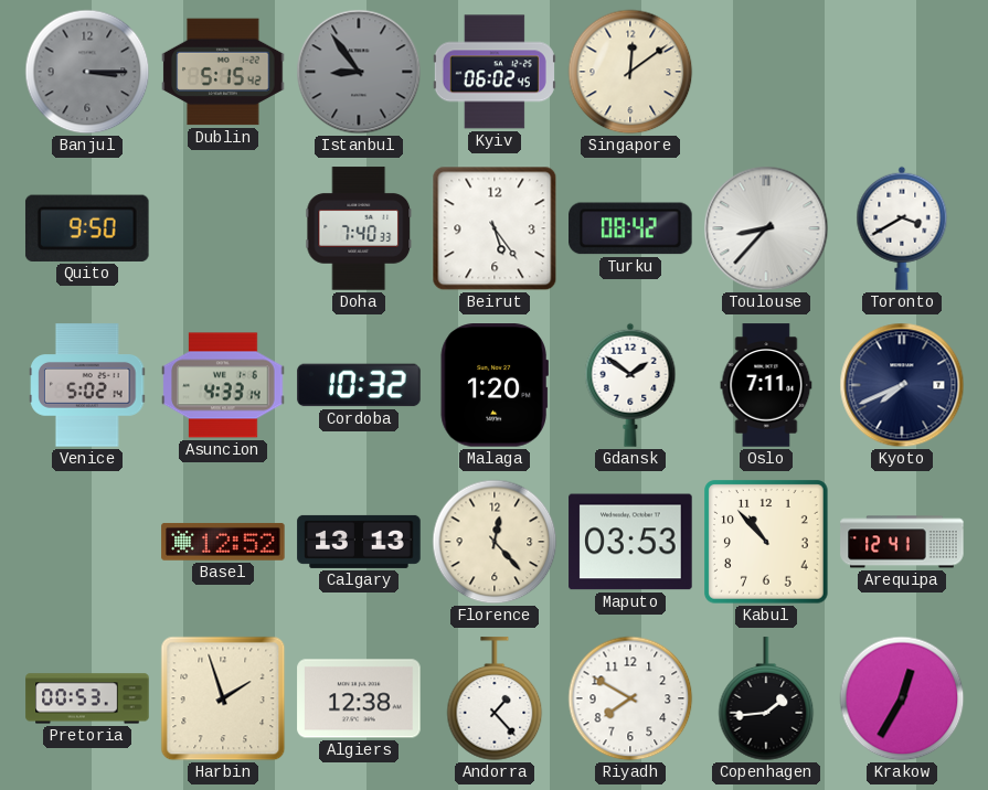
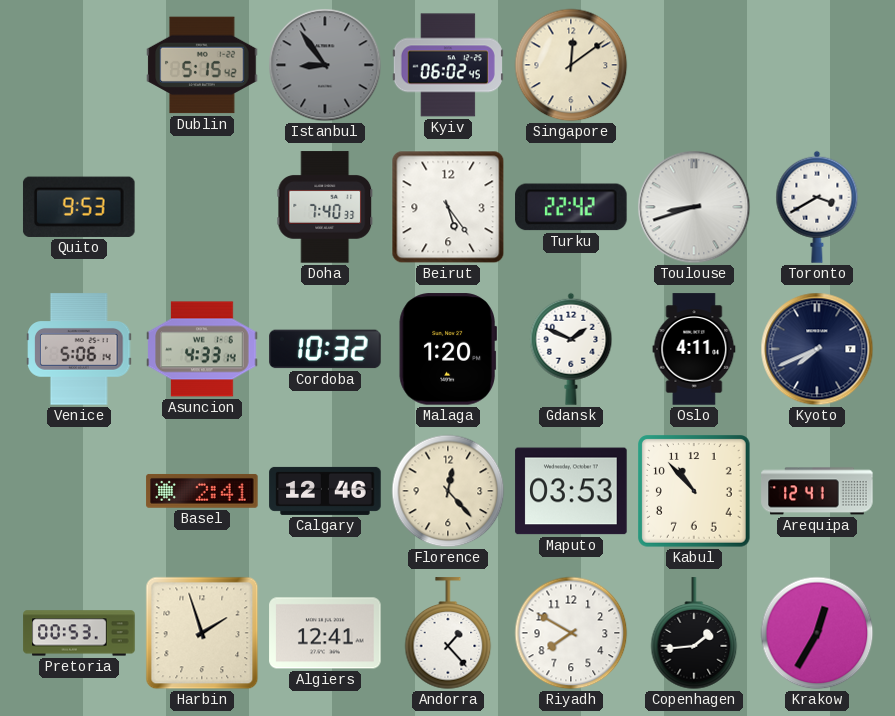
Banjul: 3:15 -> none (87, 72)
Quito: 9:50 -> 9:53 (79, 207)
Turku: 08:42 -> 22:42 (571, 207)
Toulouse: 8:37 -> 8:42 (694, 207)
Venice: 5:02 -> 5:06 (79, 349)
Gdansk: 1:51 -> 1:49 (571, 349)
Oslo: 7:11 -> 4:11 (694, 349)
Basel: 12:52 -> 2:41 (202, 491)
Calgary: 13:13 -> 12:46 (325, 491)
Algiers: 12:38 -> 12:41 (325, 633)
